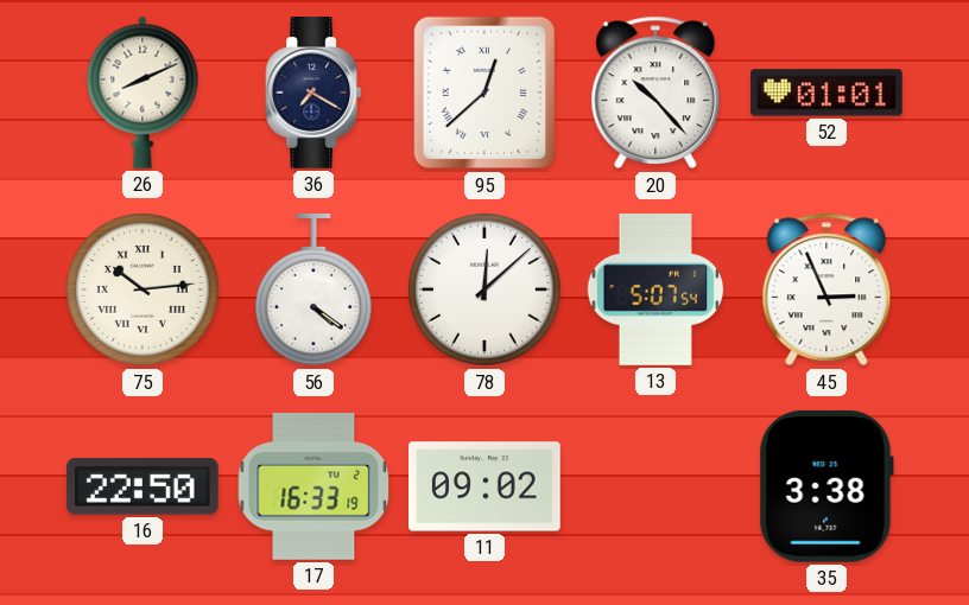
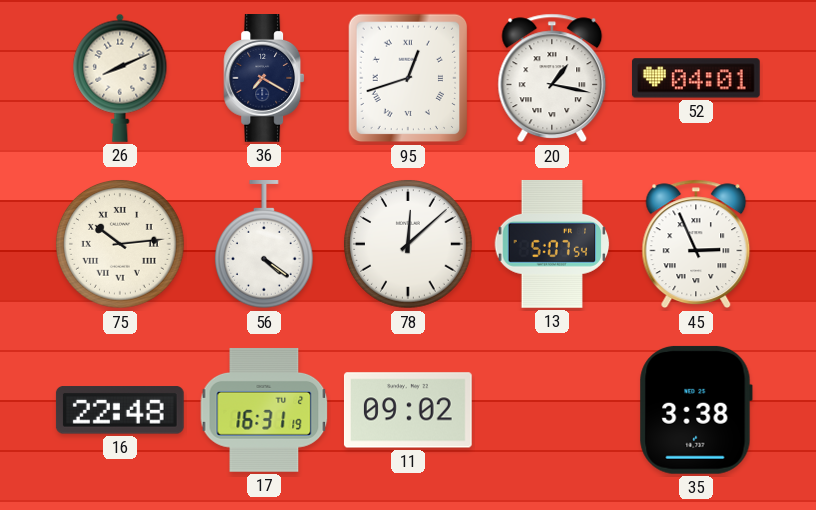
95: 12:38 -> 12:42 (408, 78)
20: 10:23 -> 1:17 (552, 78)
52: 01:01 -> 04:01 (696, 78)
16: 22:50 -> 22:48 (120, 410)
17: 16:33 -> 16:31 (264, 410)
